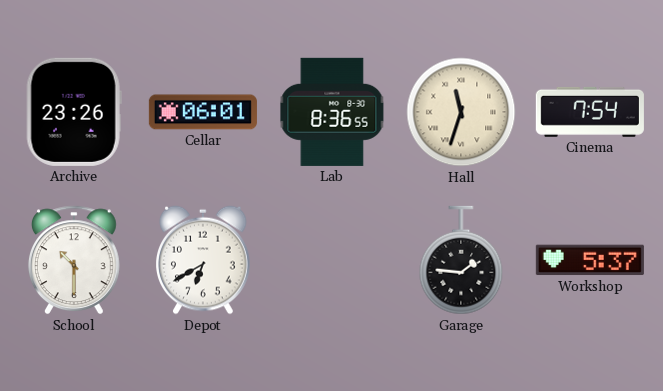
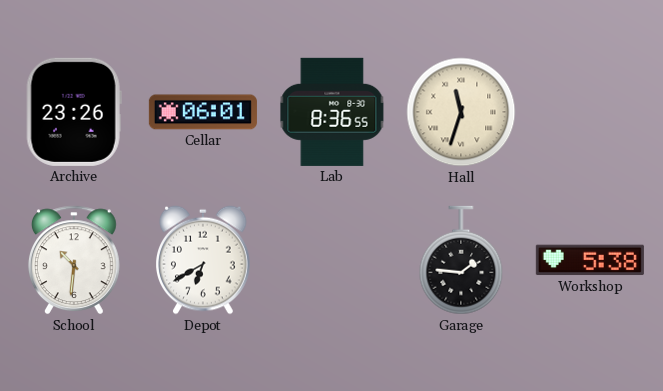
Cinema: 7:54 -> none (590, 112)
School: 10:30 -> 10:31 (74, 260)
Workshop: 5:37 -> 5:38 (590, 260)
